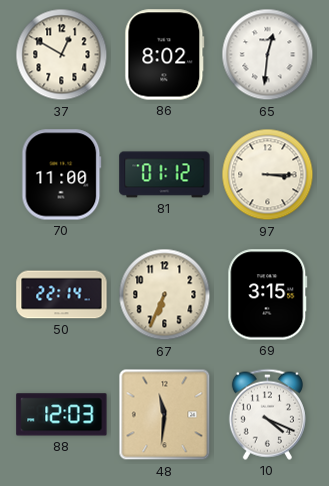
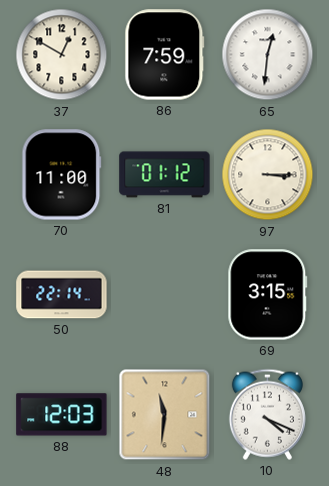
86: 8:02 -> 7:59 (165, 55)
67: 6:34 -> none (165, 295)
